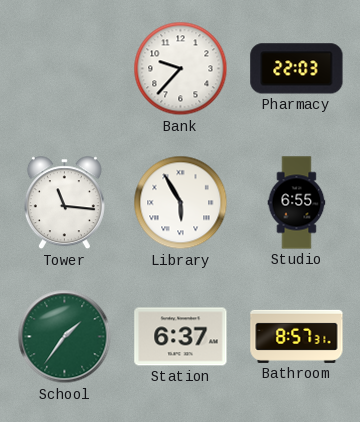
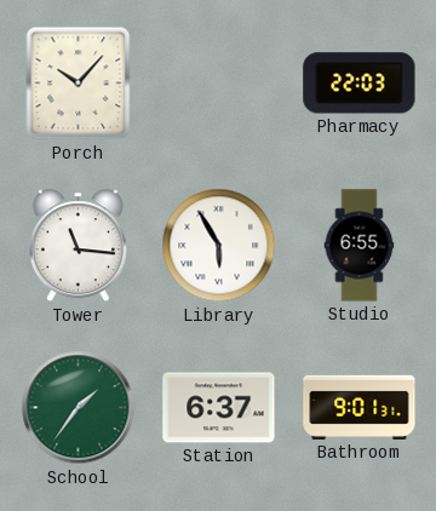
Porch: none -> 10:07 (79, 84)
Bank: 9:37 -> none (181, 69)
Bathroom: 8:57 -> 9:01 (360, 407)
